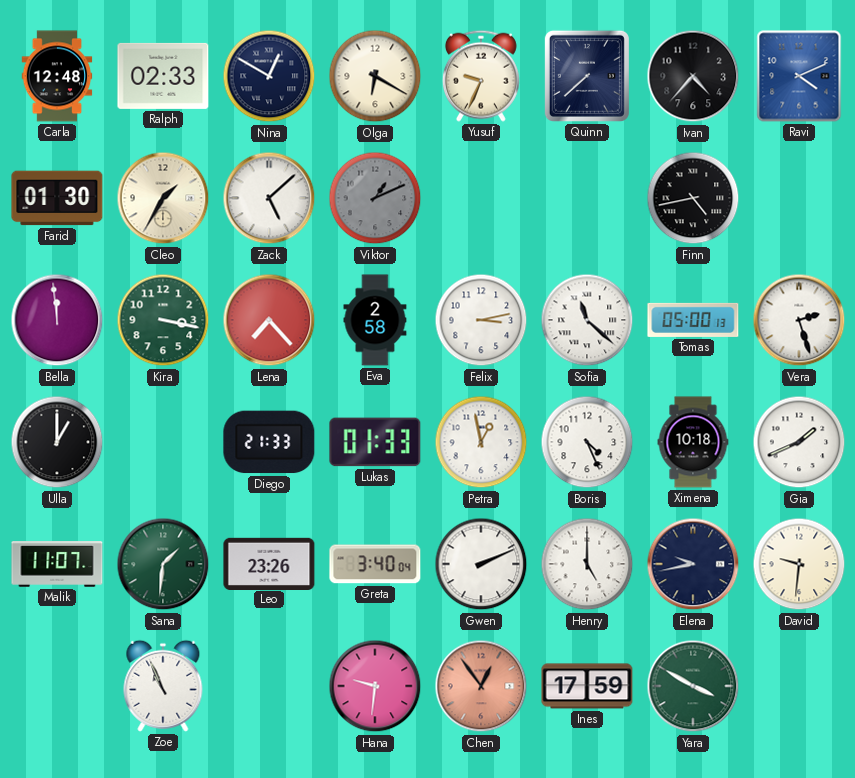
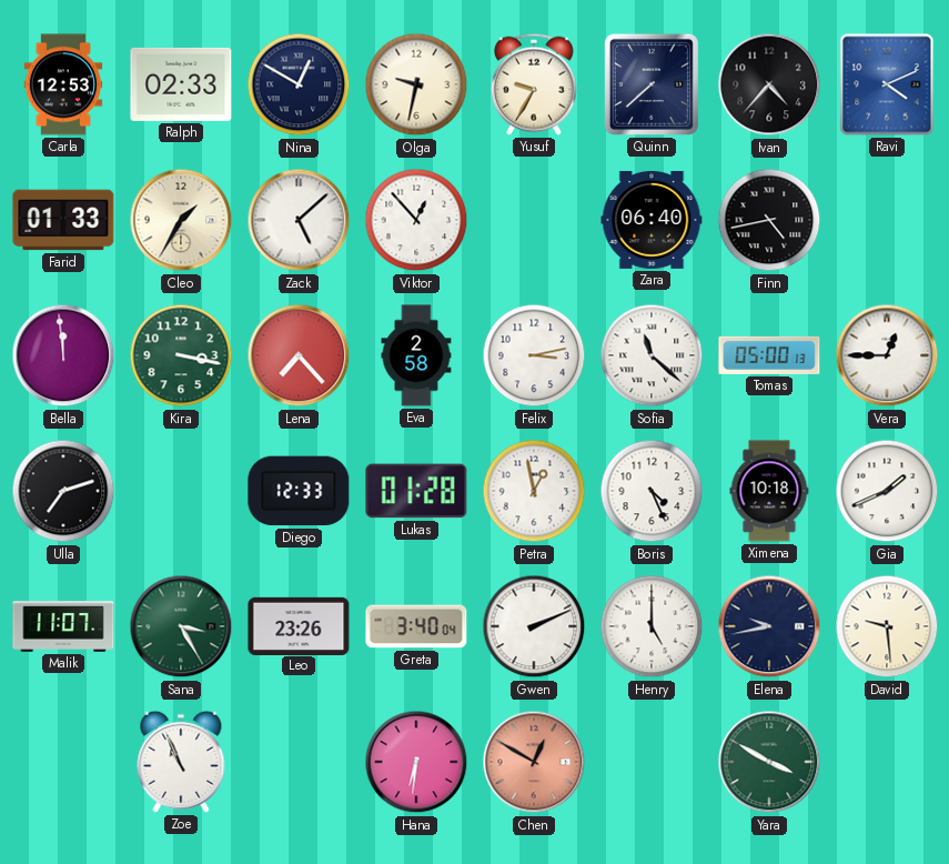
Carla: 12:48 -> 12:53 (63, 84)
Olga: 6:20 -> 9:32 (416, 84)
Yusuf: 9:34 -> 9:35 (534, 84)
Farid: 01:30 -> 01:33 (63, 220)
Viktor: 1:11 -> 12:53 (416, 220)
Viktor dial: grey -> white (416, 220)
Zara: none -> 06:40 (652, 220)
Vera: 2:27 -> 12:45 (887, 355)
Ulla: 1:00 -> 7:12 (63, 491)
Diego: 21:33 -> 12:33 (299, 491)
Lukas: 01:33 -> 01:28 (416, 491)
Sana: 1:31 -> 3:25 (181, 626)
David: 9:31 -> 9:29 (887, 626)
Hana: 9:31 -> 6:31 (416, 762)
Chen: 12:54 -> 12:50 (534, 762)
Ines: 17:59 -> none (587, 686)
